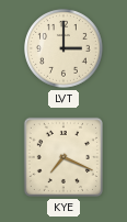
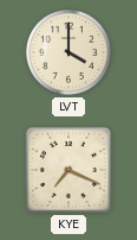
LVT: 3:00 -> 4:00 (68, 52)
